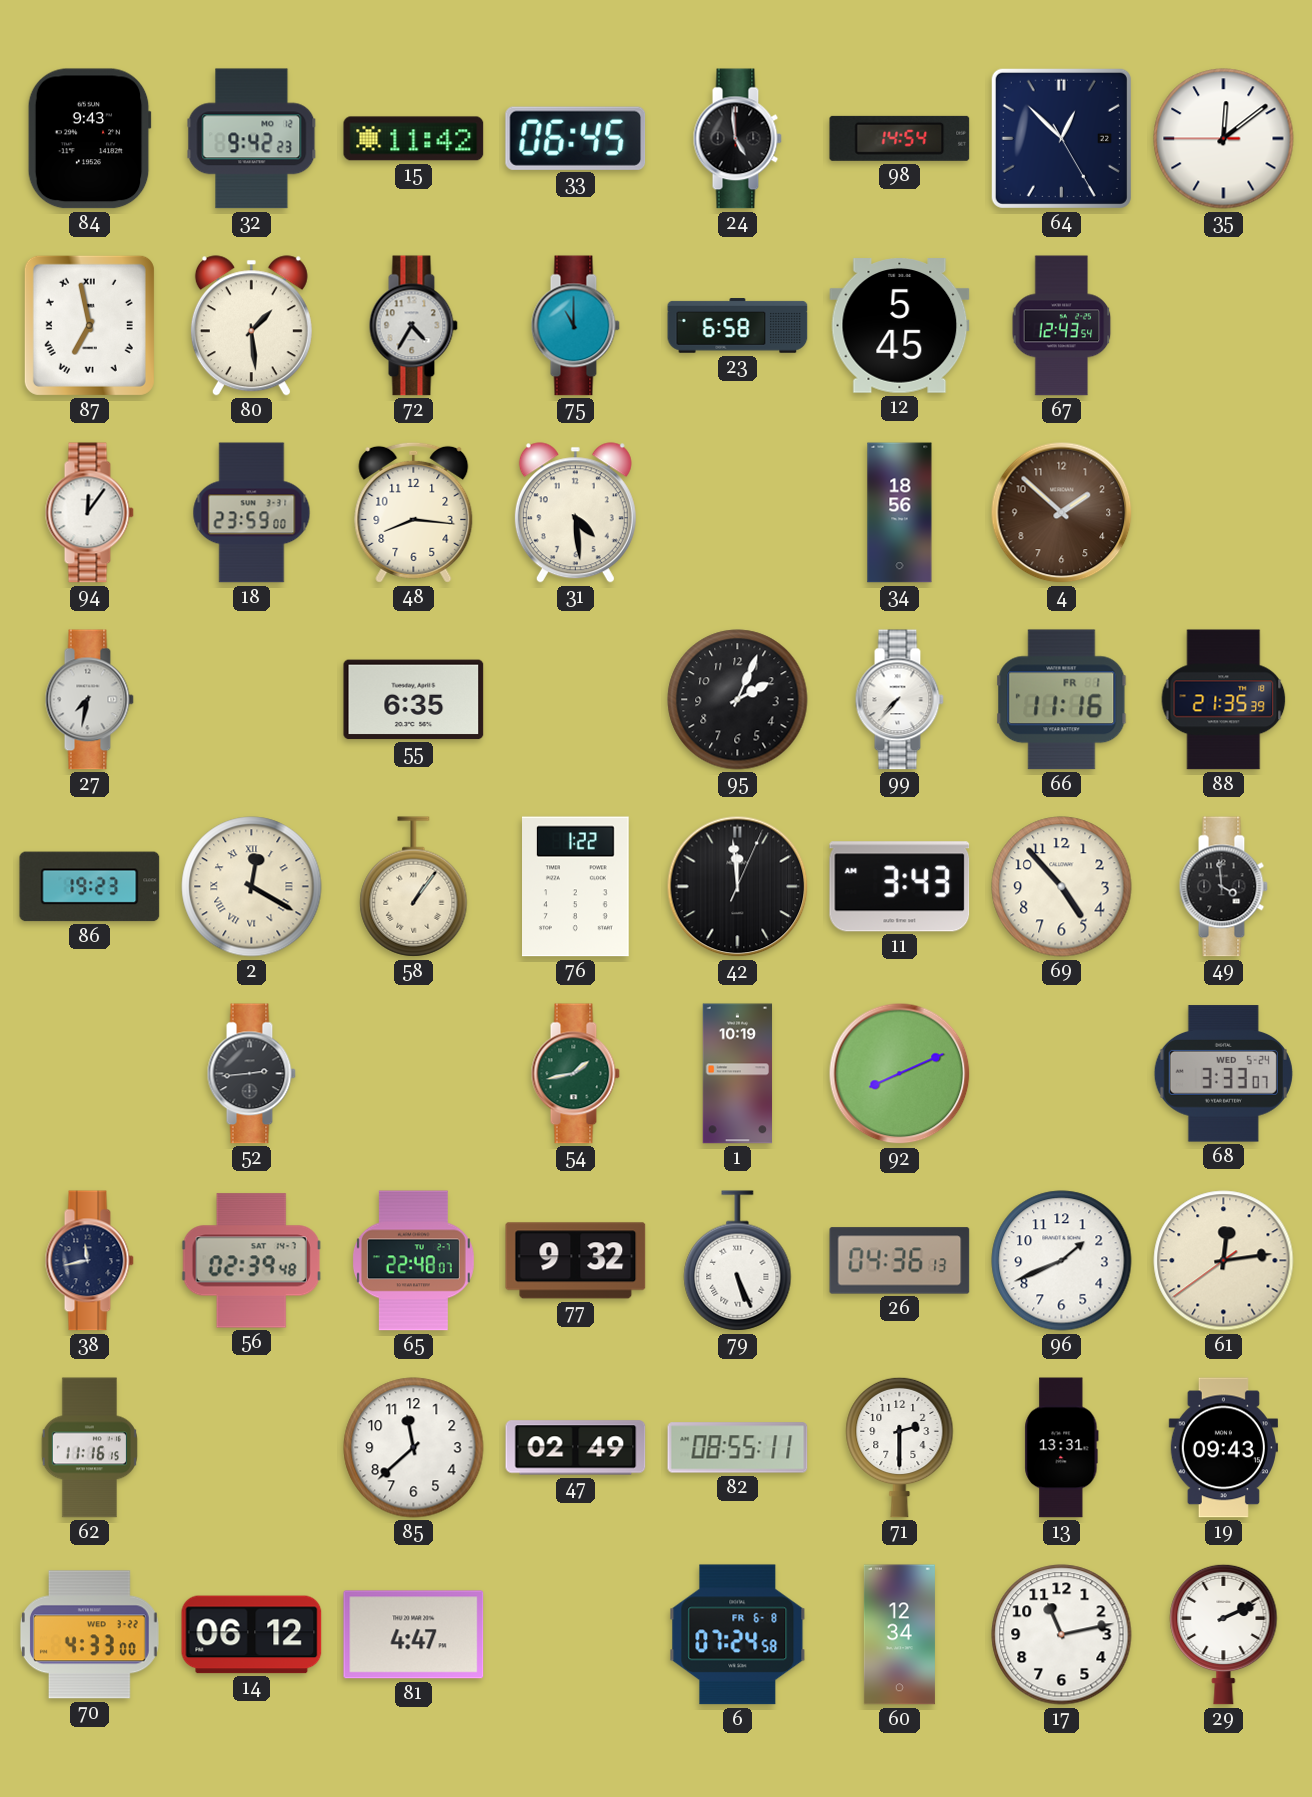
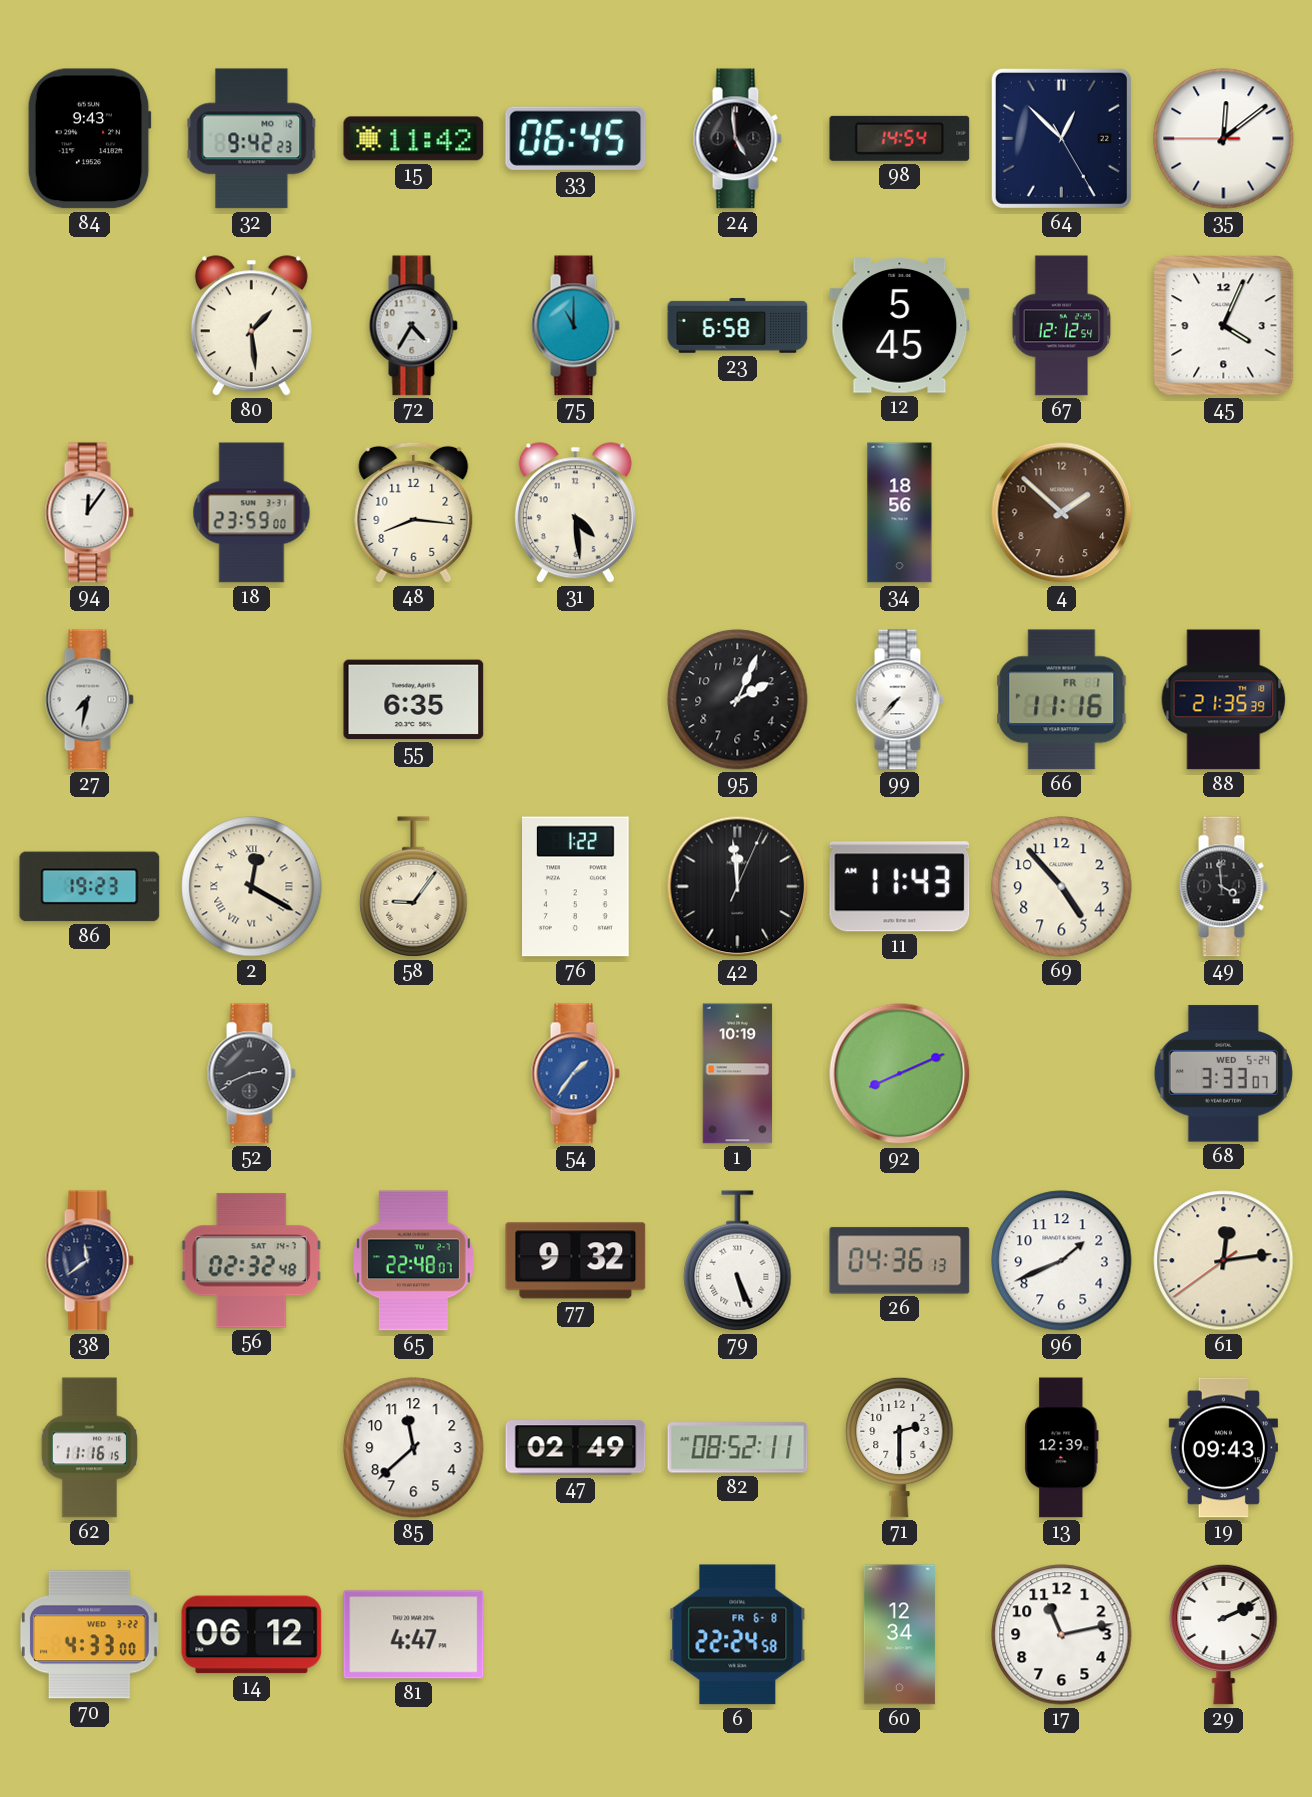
87: 6:58 -> none (89, 325)
67: 12:43 -> 12:12 (1062, 326)
45: none -> 4:04 (1224, 326)
58: 1:06 -> 9:06 (414, 887)
11: 3:43 -> 11:43 (900, 887)
52: 2:44 -> 2:41 (251, 1074)
54: 1:43 -> 1:36 (575, 1074)
54 dial: green -> blue (575, 1074)
38: 11:43 -> 11:39 (89, 1261)
56: 02:39 -> 02:32 (251, 1261)
82: 08:55 -> 08:52 (738, 1448)
13: 13:31 -> 12:39 (1062, 1448)
6: 07:24 -> 22:24 (738, 1635)
